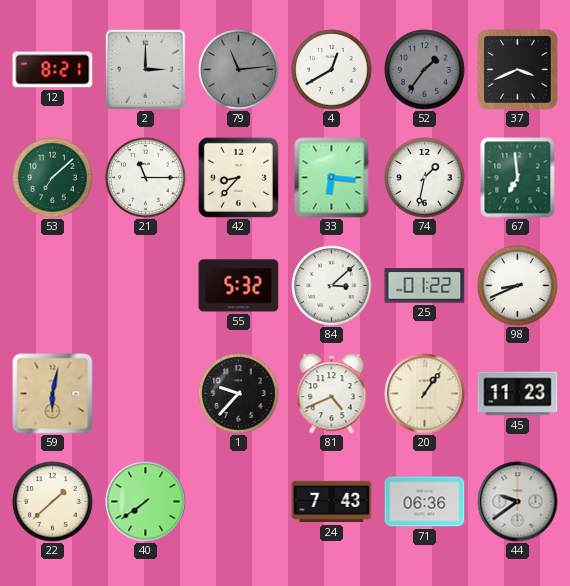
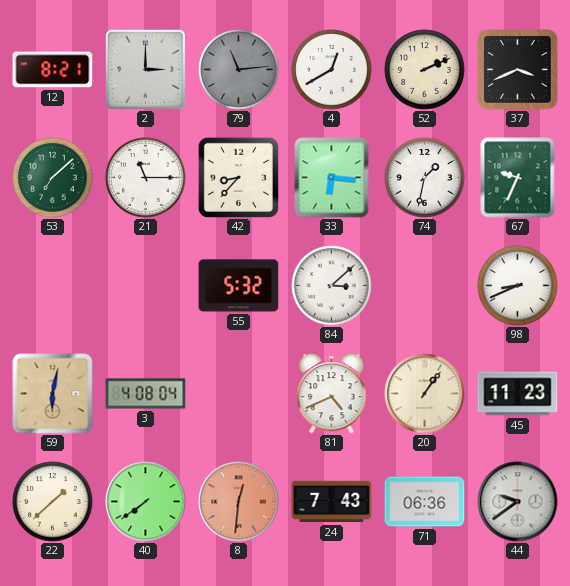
52: 1:36 -> 2:11 (425, 70)
52 dial: grey -> cream (425, 70)
67: 6:59 -> 9:34 (518, 178)
25: 01:22 -> none (425, 286)
3: none -> 4:08 (146, 394)
1: 9:37 -> none (239, 394)
8: none -> 12:31 (239, 502)
